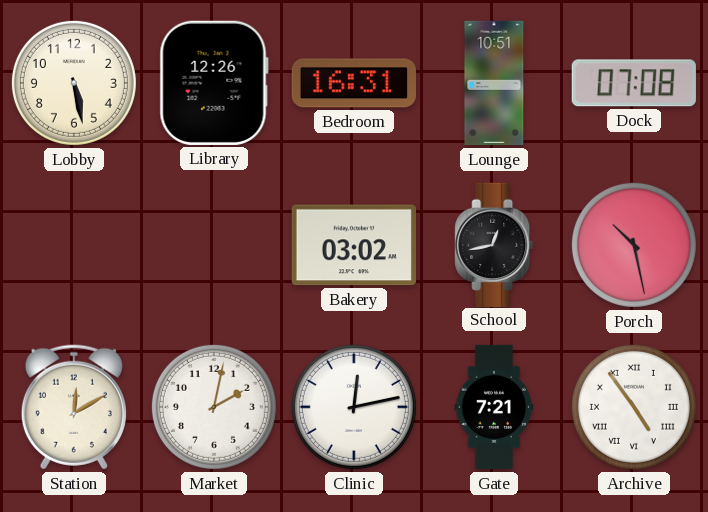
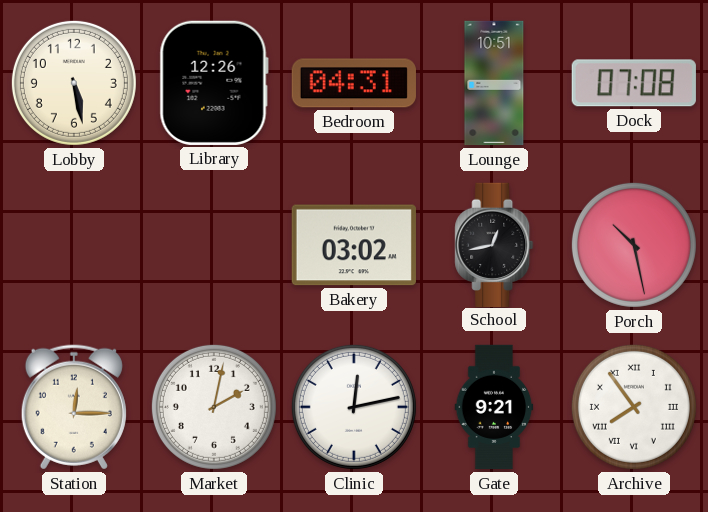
Bedroom: 16:31 -> 04:31 (354, 83)
Station: 12:10 -> 12:15 (74, 407)
Gate: 7:21 -> 9:21 (494, 407)
Archive: 4:54 -> 7:54 (634, 407)
